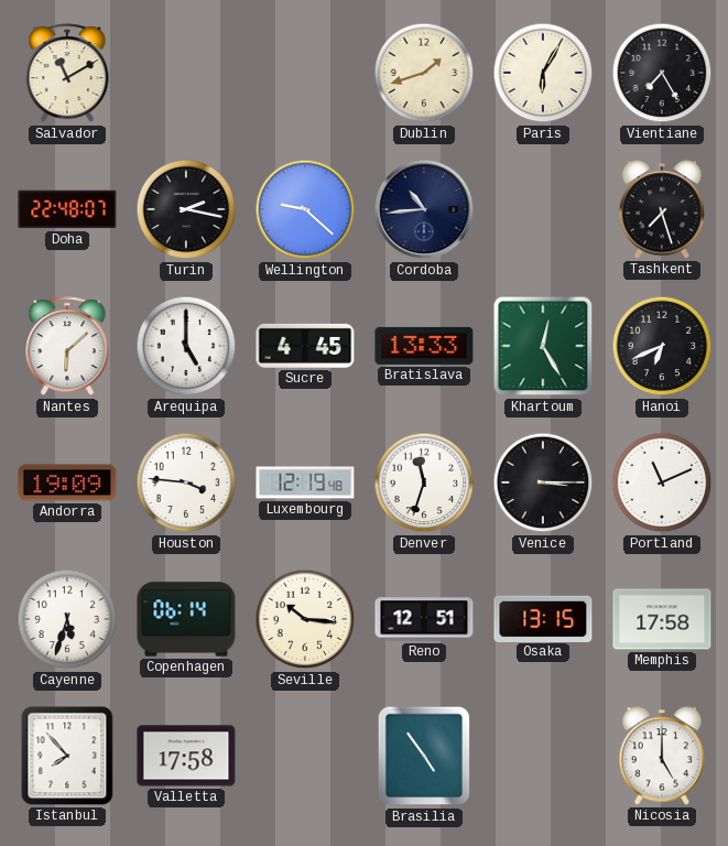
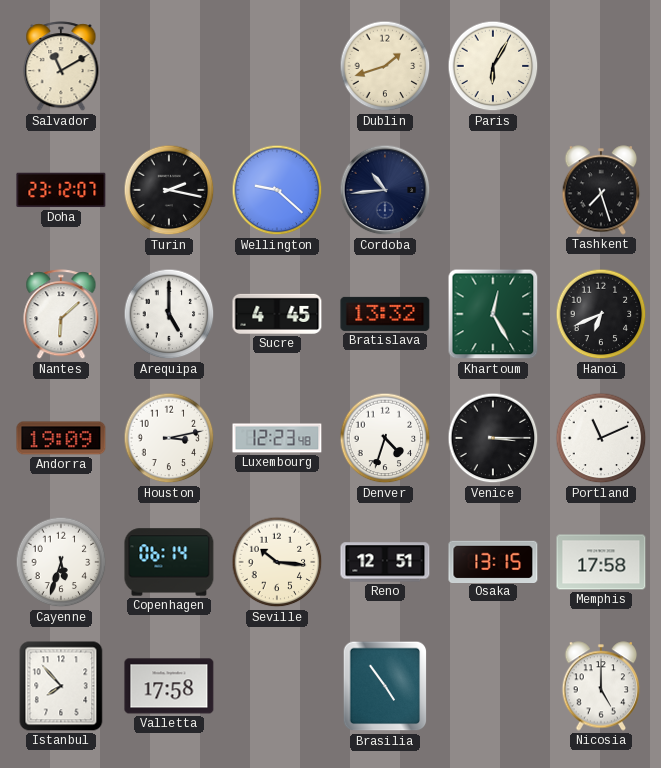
Vientiane: 7:25 -> none (662, 73)
Doha: 22:48 -> 23:12 (61, 190)
Bratislava: 13:33 -> 13:32 (385, 314)
Houston: 3:46 -> 3:13 (169, 438)
Luxembourg: 12:19 -> 12:23 (277, 438)
Denver: 11:33 -> 4:33 (385, 438)
